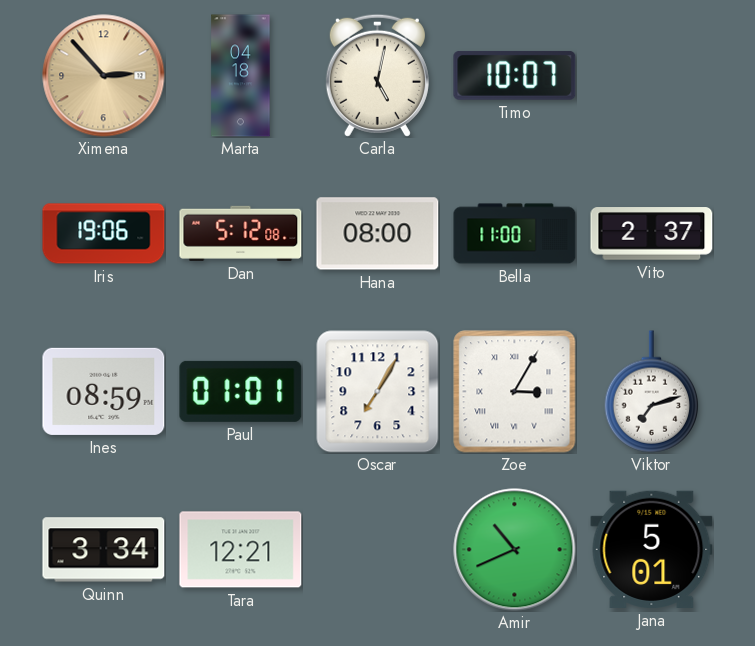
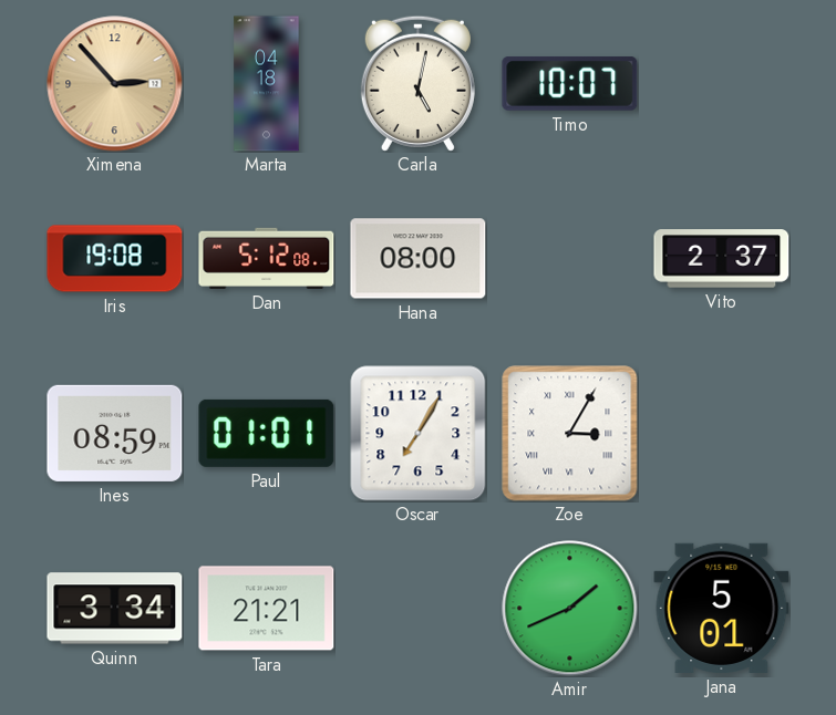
Iris: 19:06 -> 19:08 (115, 259)
Bella: 11:00 -> none (515, 234)
Viktor: 7:12 -> none (652, 392)
Tara: 12:21 -> 21:21 (267, 609)
Amir: 10:41 -> 1:41 (570, 609)
